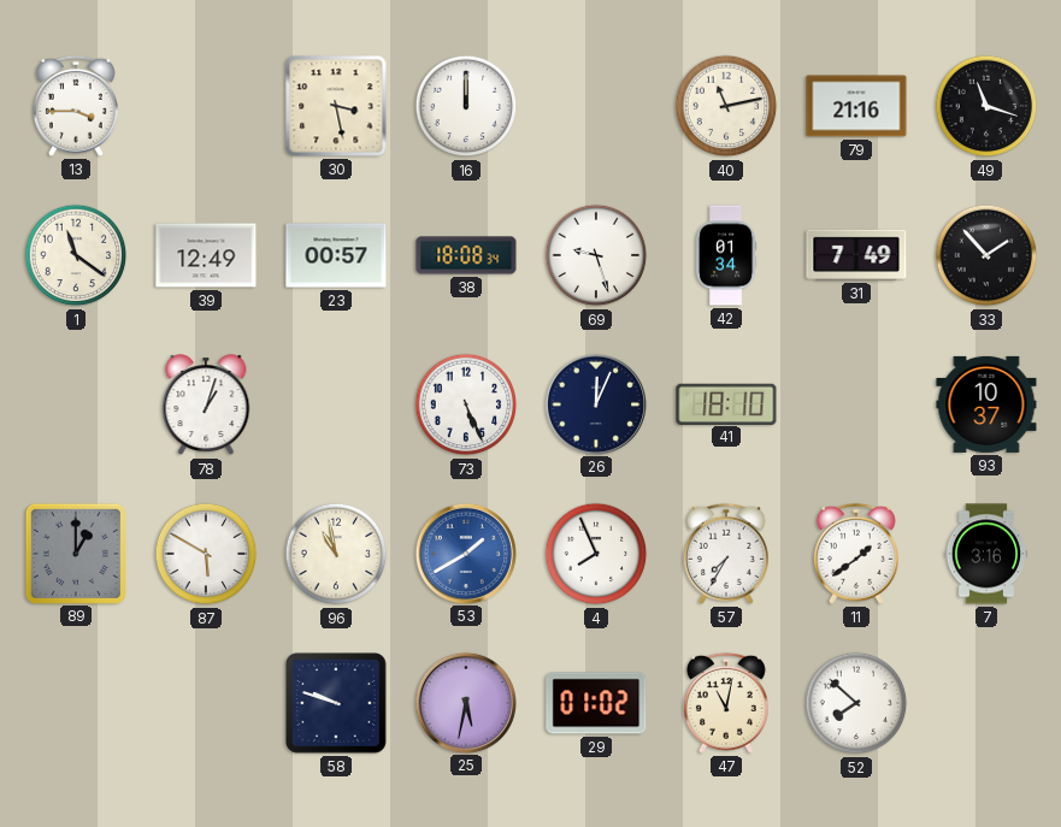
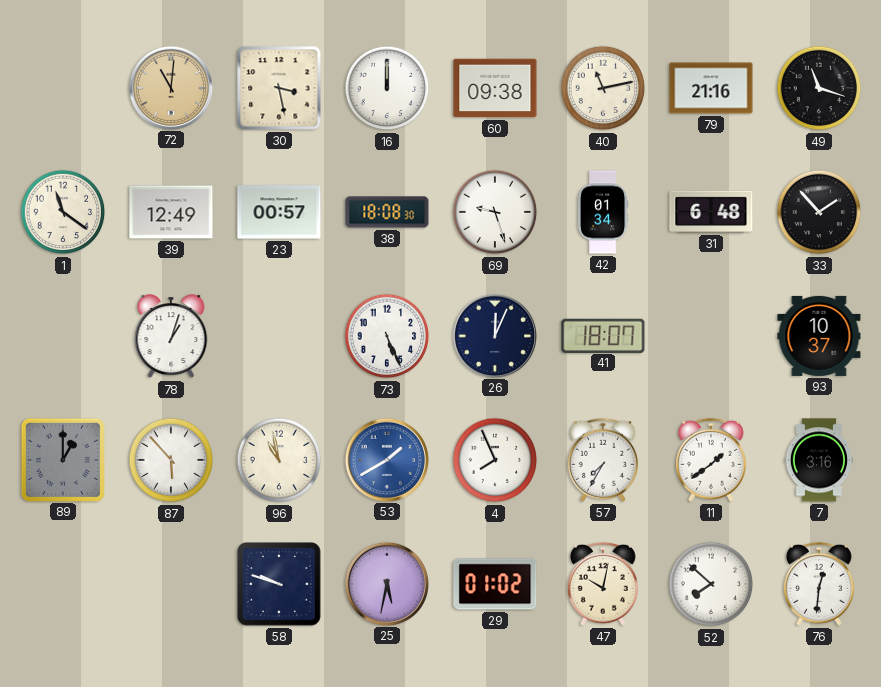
13: 3:45 -> none (76, 106)
72: none -> 11:01 (170, 87)
60: none -> 09:38 (495, 88)
38: 18:08:34 -> 18:08:30 (387, 212)
31: 7:49 -> 6:48 (711, 212)
41: 18:10 -> 18:07 (603, 335)
87: 5:50 -> 5:53 (171, 460)
47: 11:02 -> 10:02 (603, 584)
76: none -> 12:31 (819, 584)
